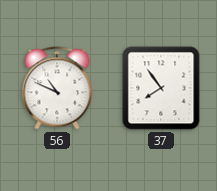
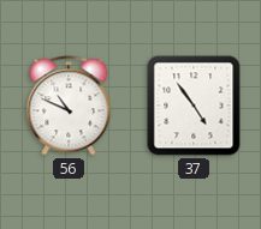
37: 7:54 -> 4:54 (194, 106)
